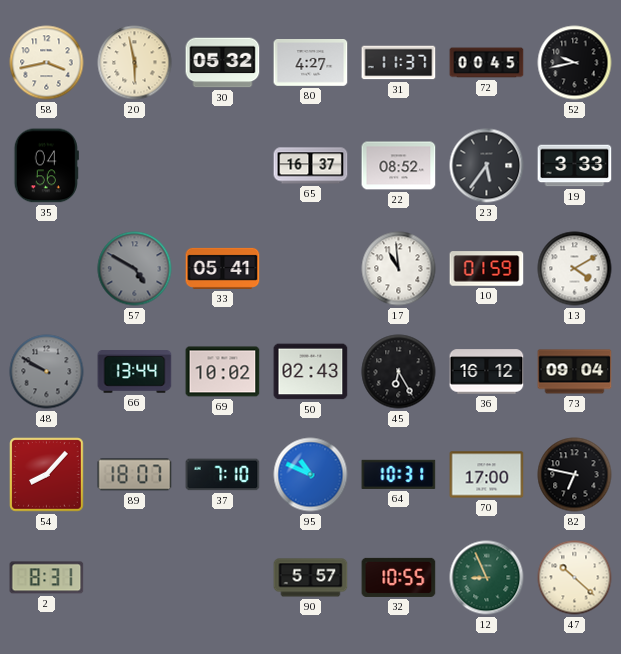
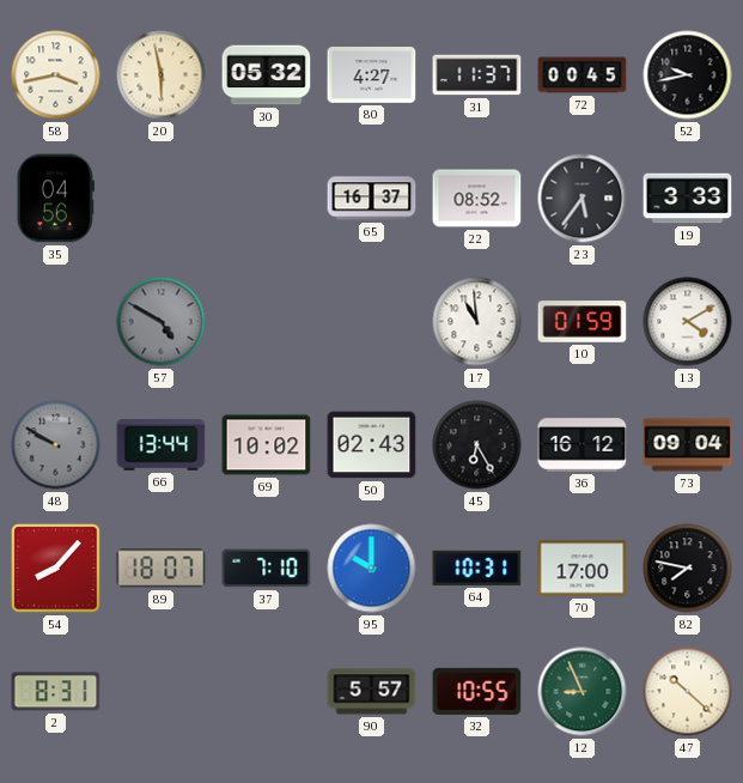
33: 05:41 -> none (223, 268)
95: 10:49 -> 10:00 (372, 569)
82: 6:47 -> 7:47 (688, 569)
